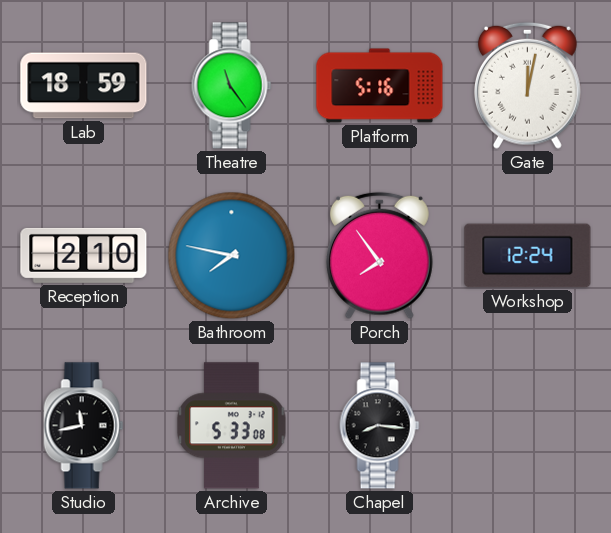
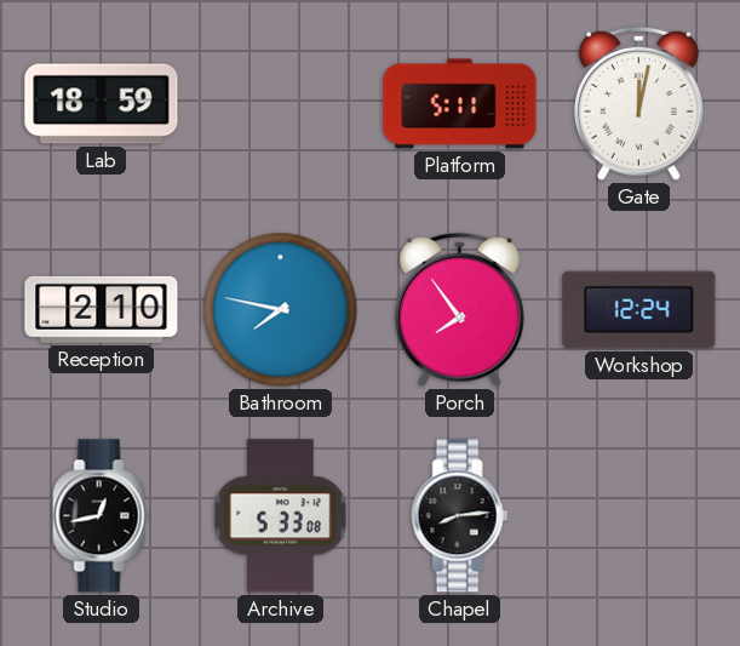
Theatre: 11:24 -> none (232, 86)
Platform: 5:16 -> 5:11 (460, 104)
Studio: 11:43 -> 12:43 (102, 516)
Chapel: 8:16 -> 8:14 (460, 516)
